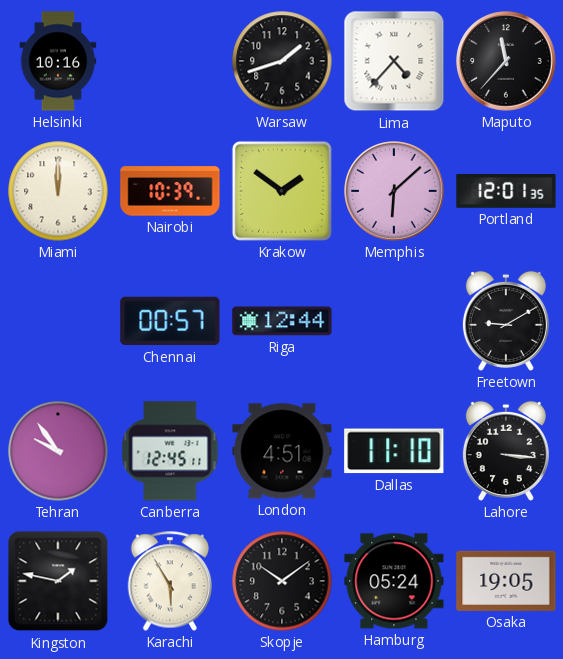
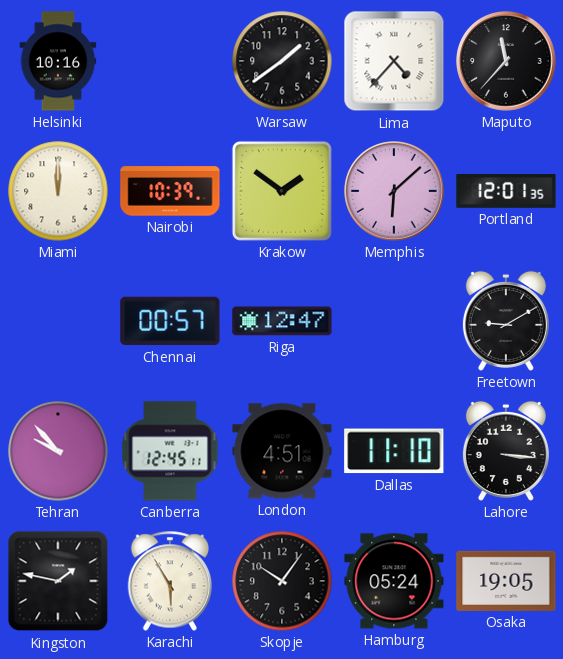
Warsaw: 1:42 -> 1:39 (282, 61)
Riga: 12:44 -> 12:47 (282, 321)
Tehran: 9:54 -> 9:53 (58, 451)
Skopje: 10:09 -> 10:06 (282, 581)
